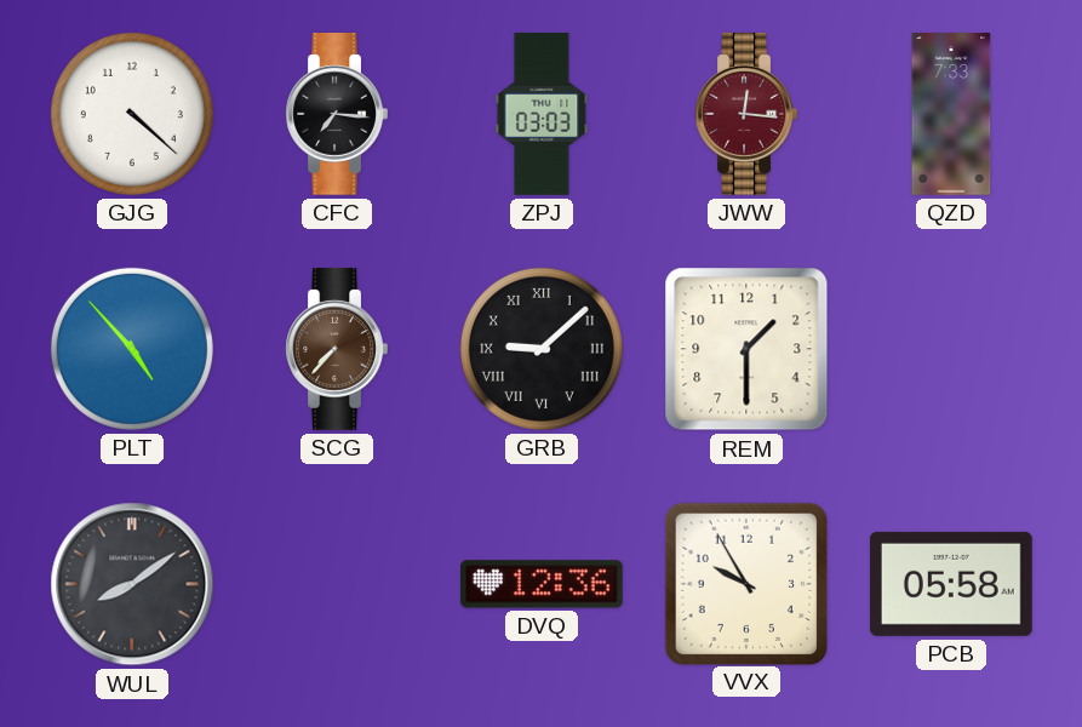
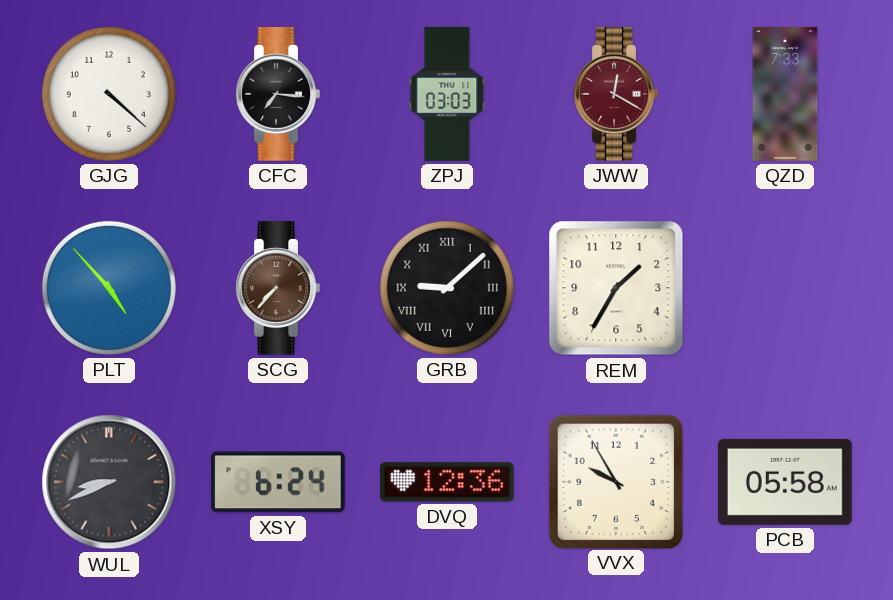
JWW: 12:16 -> 12:20 (616, 95)
REM: 1:30 -> 1:35 (616, 288)
WUL: 8:09 -> 8:41 (109, 482)
XSY: none -> 6:24 (279, 482)
